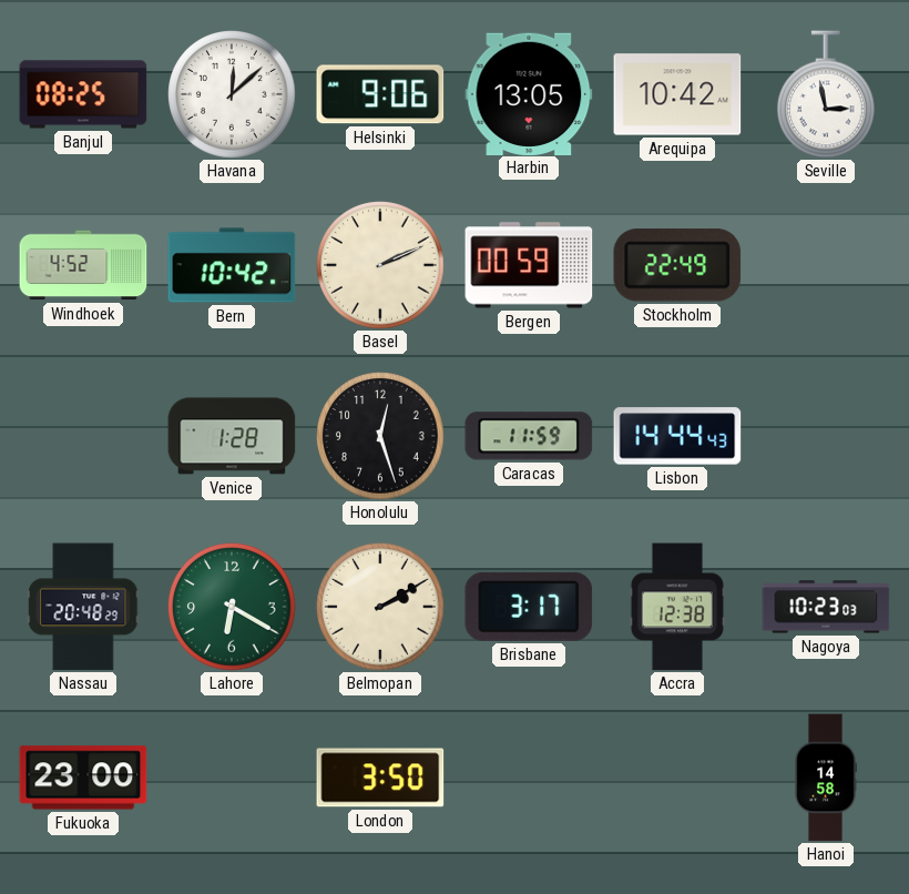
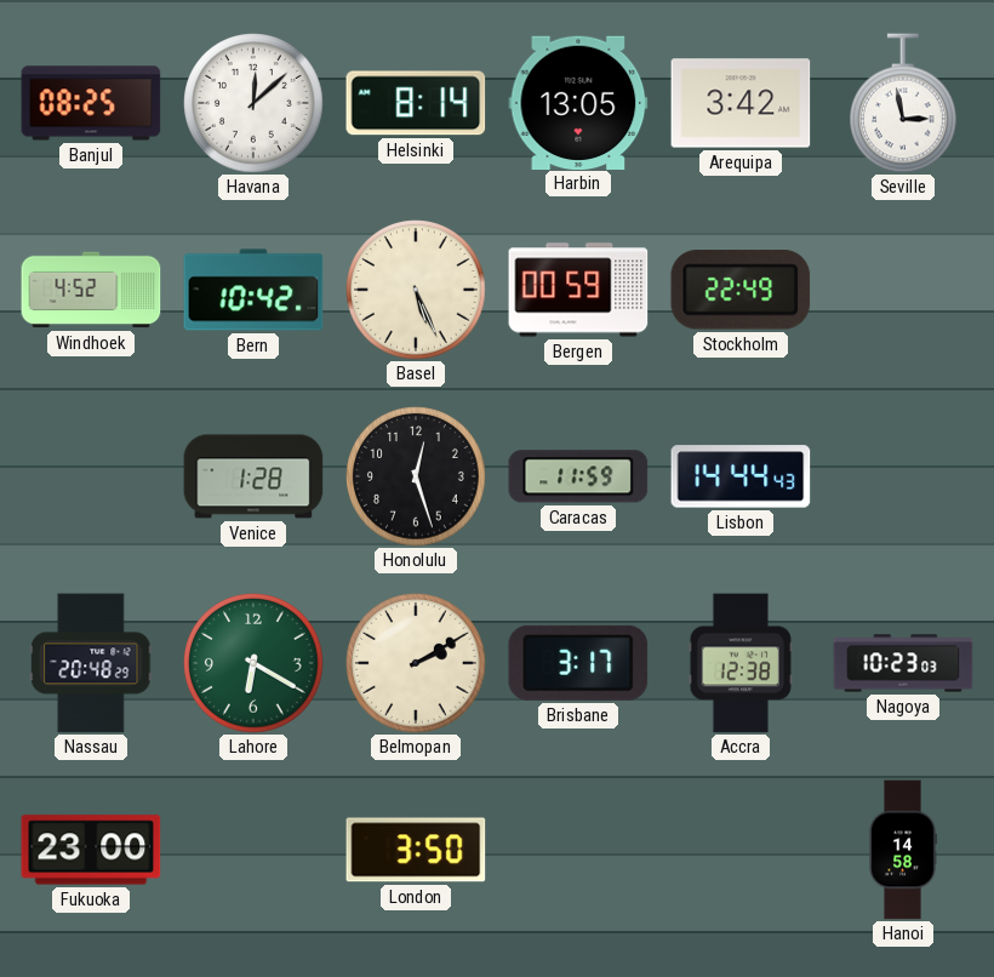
Helsinki: 9:06 -> 8:14 (416, 103)
Arequipa: 10:42 -> 3:42 (741, 103)
Basel: 2:11 -> 5:26 (416, 290)
